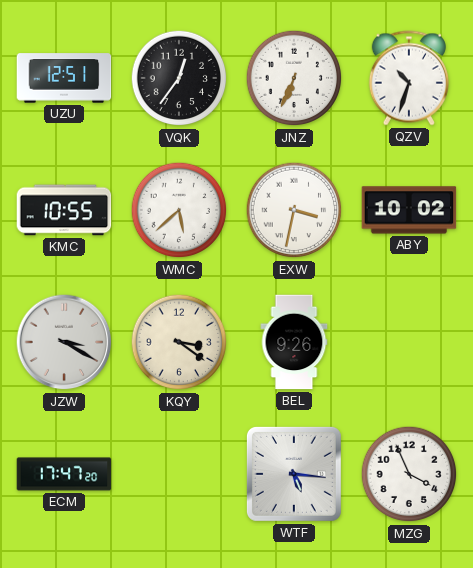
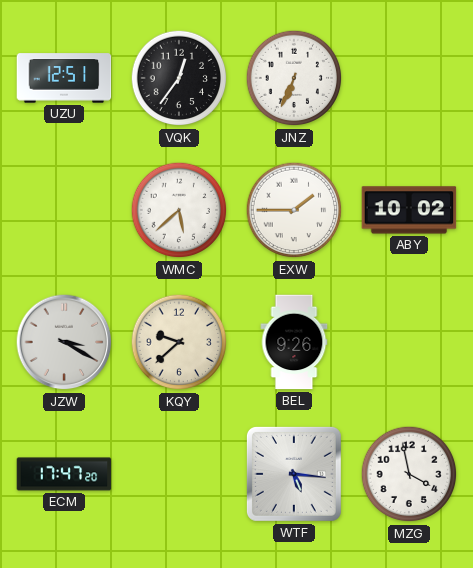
QZV: 10:33 -> none (409, 78)
KMC: 10:55 -> none (64, 210)
EXW: 3:32 -> 1:45 (294, 210)
KQY: 3:21 -> 9:38 (179, 342)
MZG: 3:56 -> 3:58 (409, 474)
